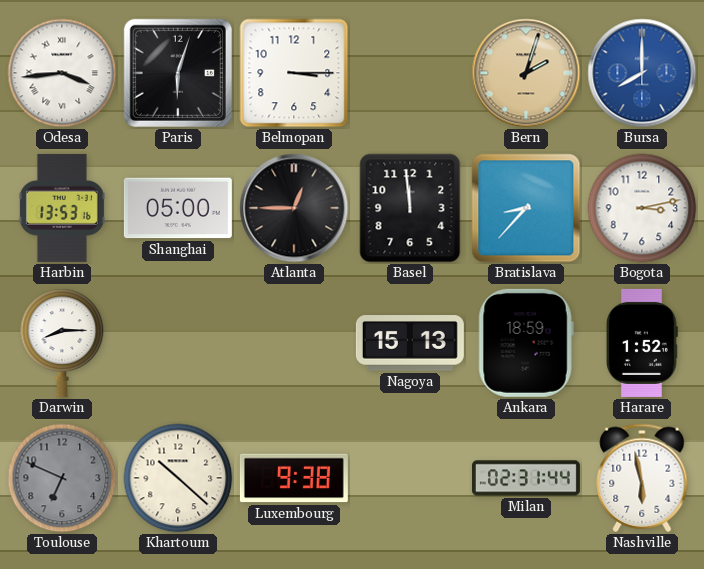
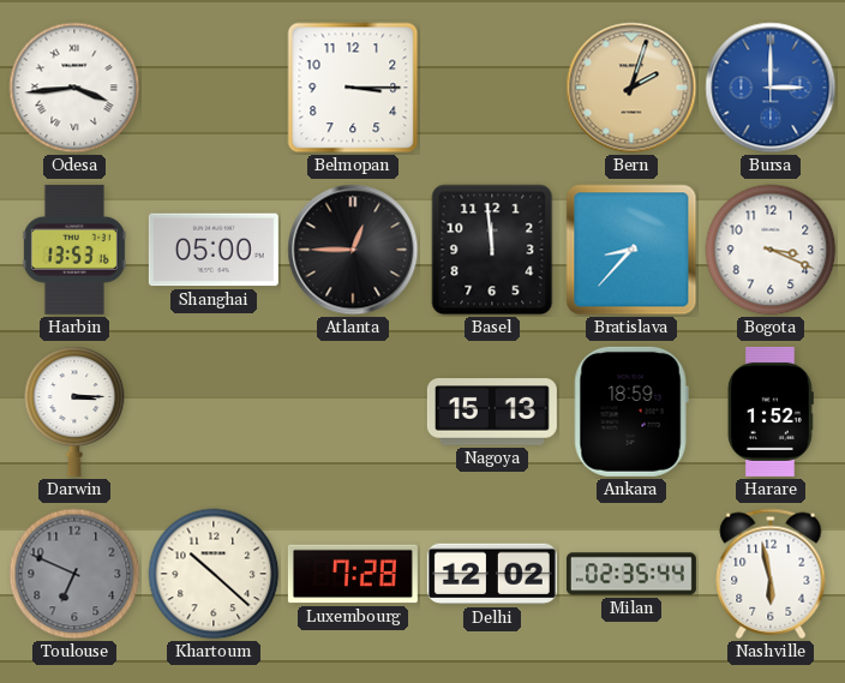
Paris: 6:03 -> none (178, 73)
Bursa: 8:00 -> 3:00 (771, 88)
Bogota: 3:13 -> 3:19 (771, 250)
Darwin: 8:15 -> 3:15 (74, 412)
Luxembourg: 9:38 -> 7:28 (353, 574)
Delhi: none -> 12:02 (492, 574)
Milan: 02:31 -> 02:35 (631, 574)
